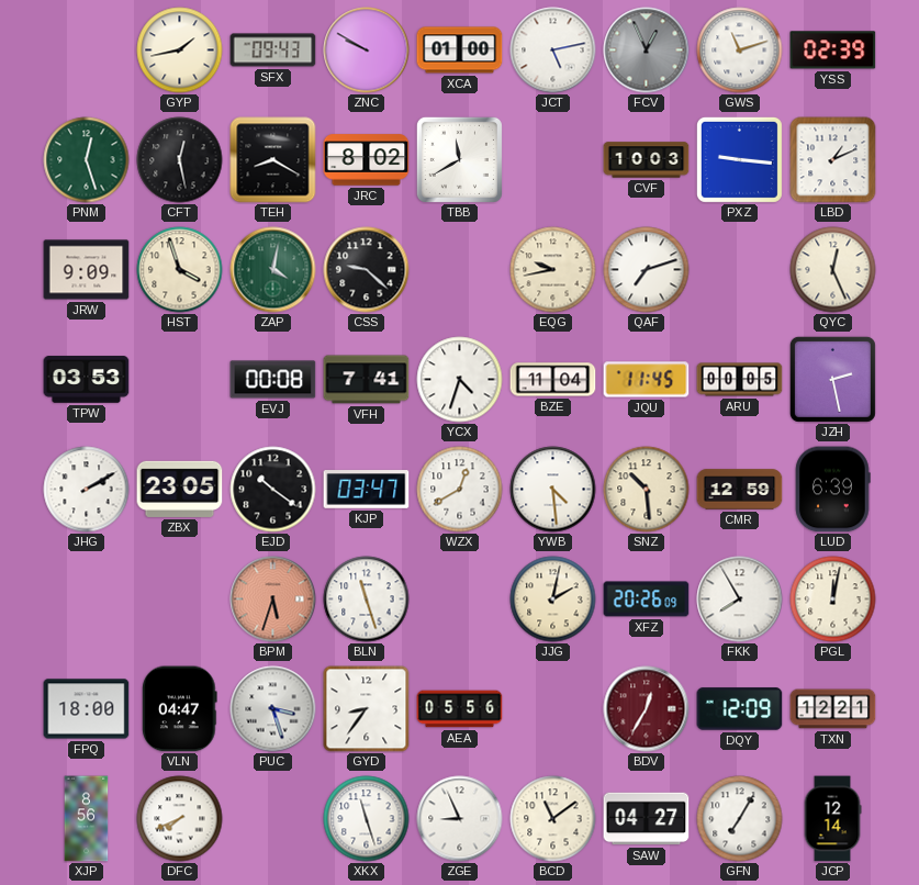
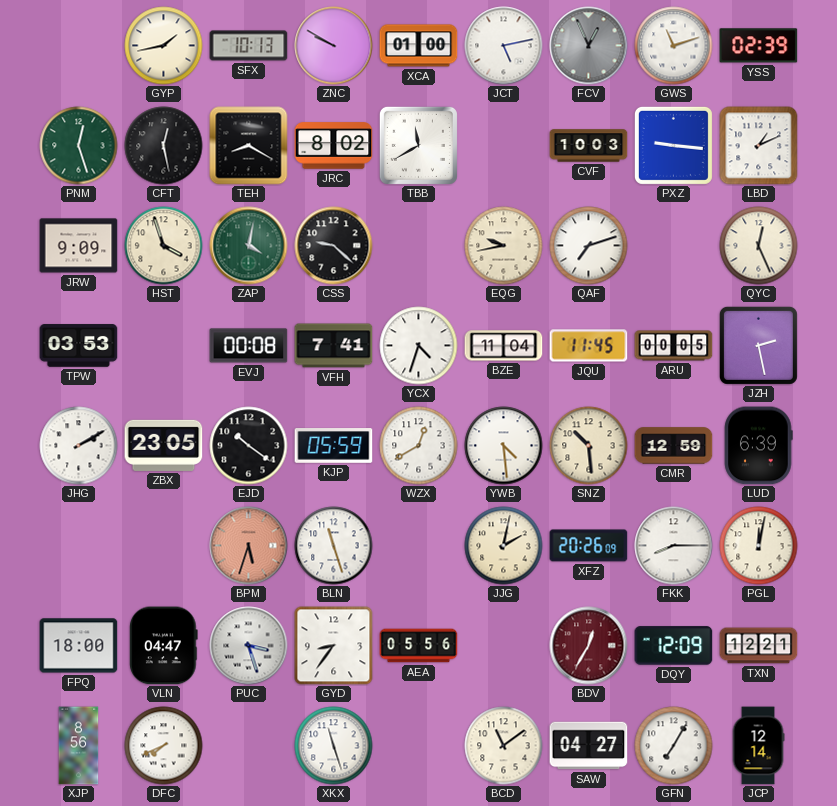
SFX: 09:43 -> 10:13 (249, 46)
KJP: 03:47 -> 05:59 (334, 446)
FKK: 7:55 -> 8:15 (674, 546)
ZGE: 8:56 -> none (460, 819)
